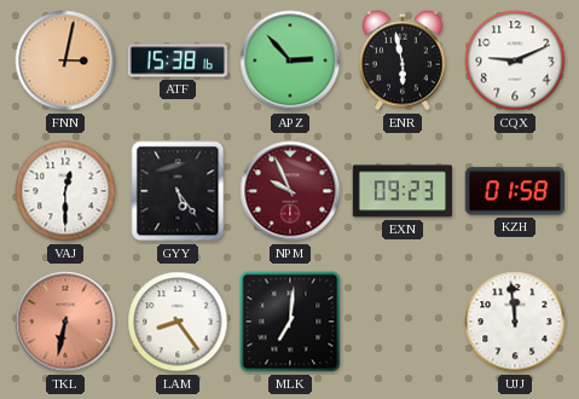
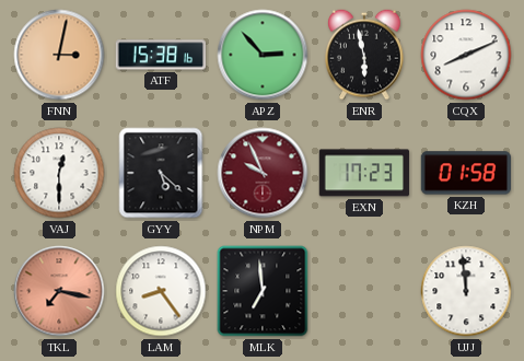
CQX: 9:11 -> 8:11 (466, 55)
GYY: 5:24 -> 5:22 (161, 173)
EXN: 09:23 -> 17:23 (364, 173)
TKL: 6:32 -> 7:17 (59, 291)
MLK: 7:01 -> 6:59 (263, 291)
